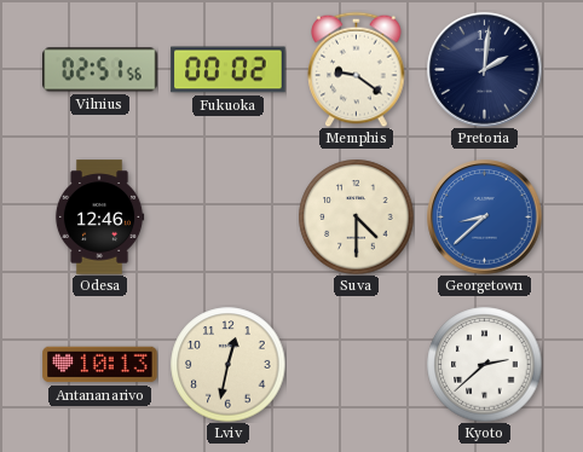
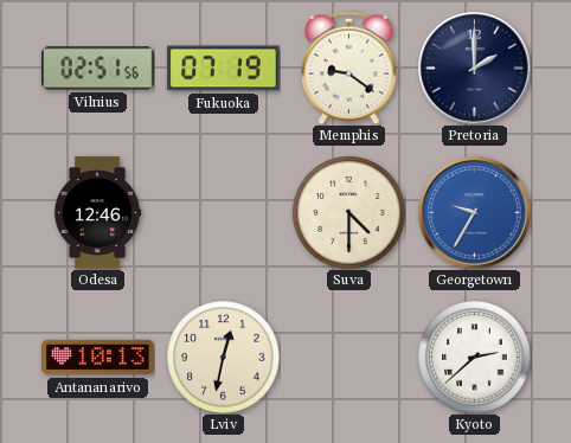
Fukuoka: 00:02 -> 07:19 (224, 69)
Pretoria: 2:01 -> 2:00 (475, 69)
Georgetown: 8:38 -> 9:35 (475, 213)
